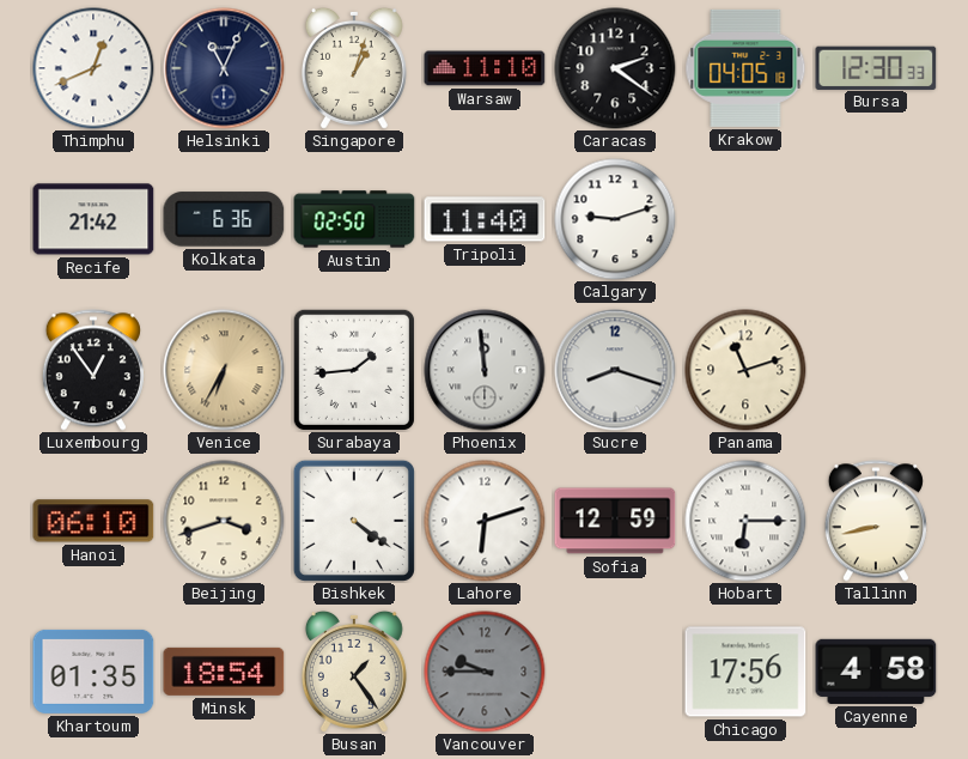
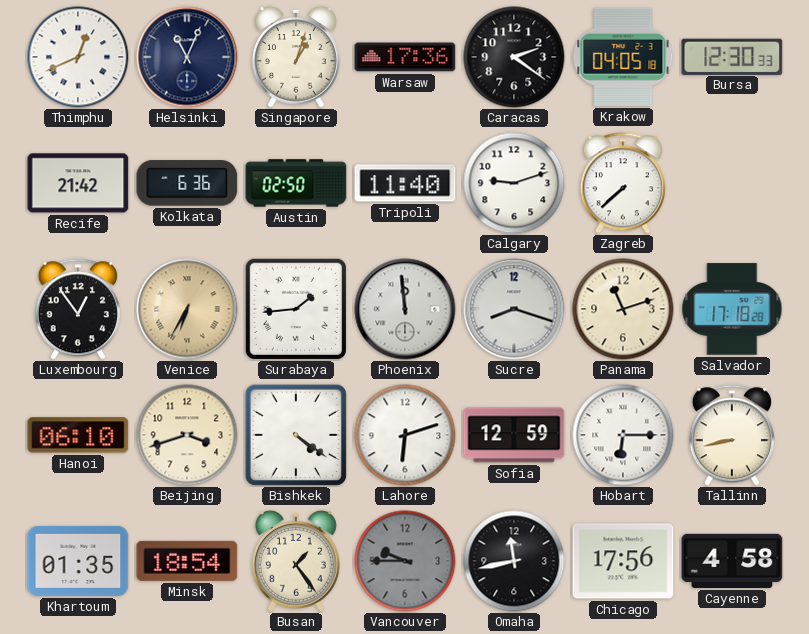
Warsaw: 11:10 -> 17:36 (405, 57)
Zagreb: none -> 7:38 (623, 183)
Salvador: none -> 17:18 (732, 309)
Omaha: none -> 11:43 (514, 561)
